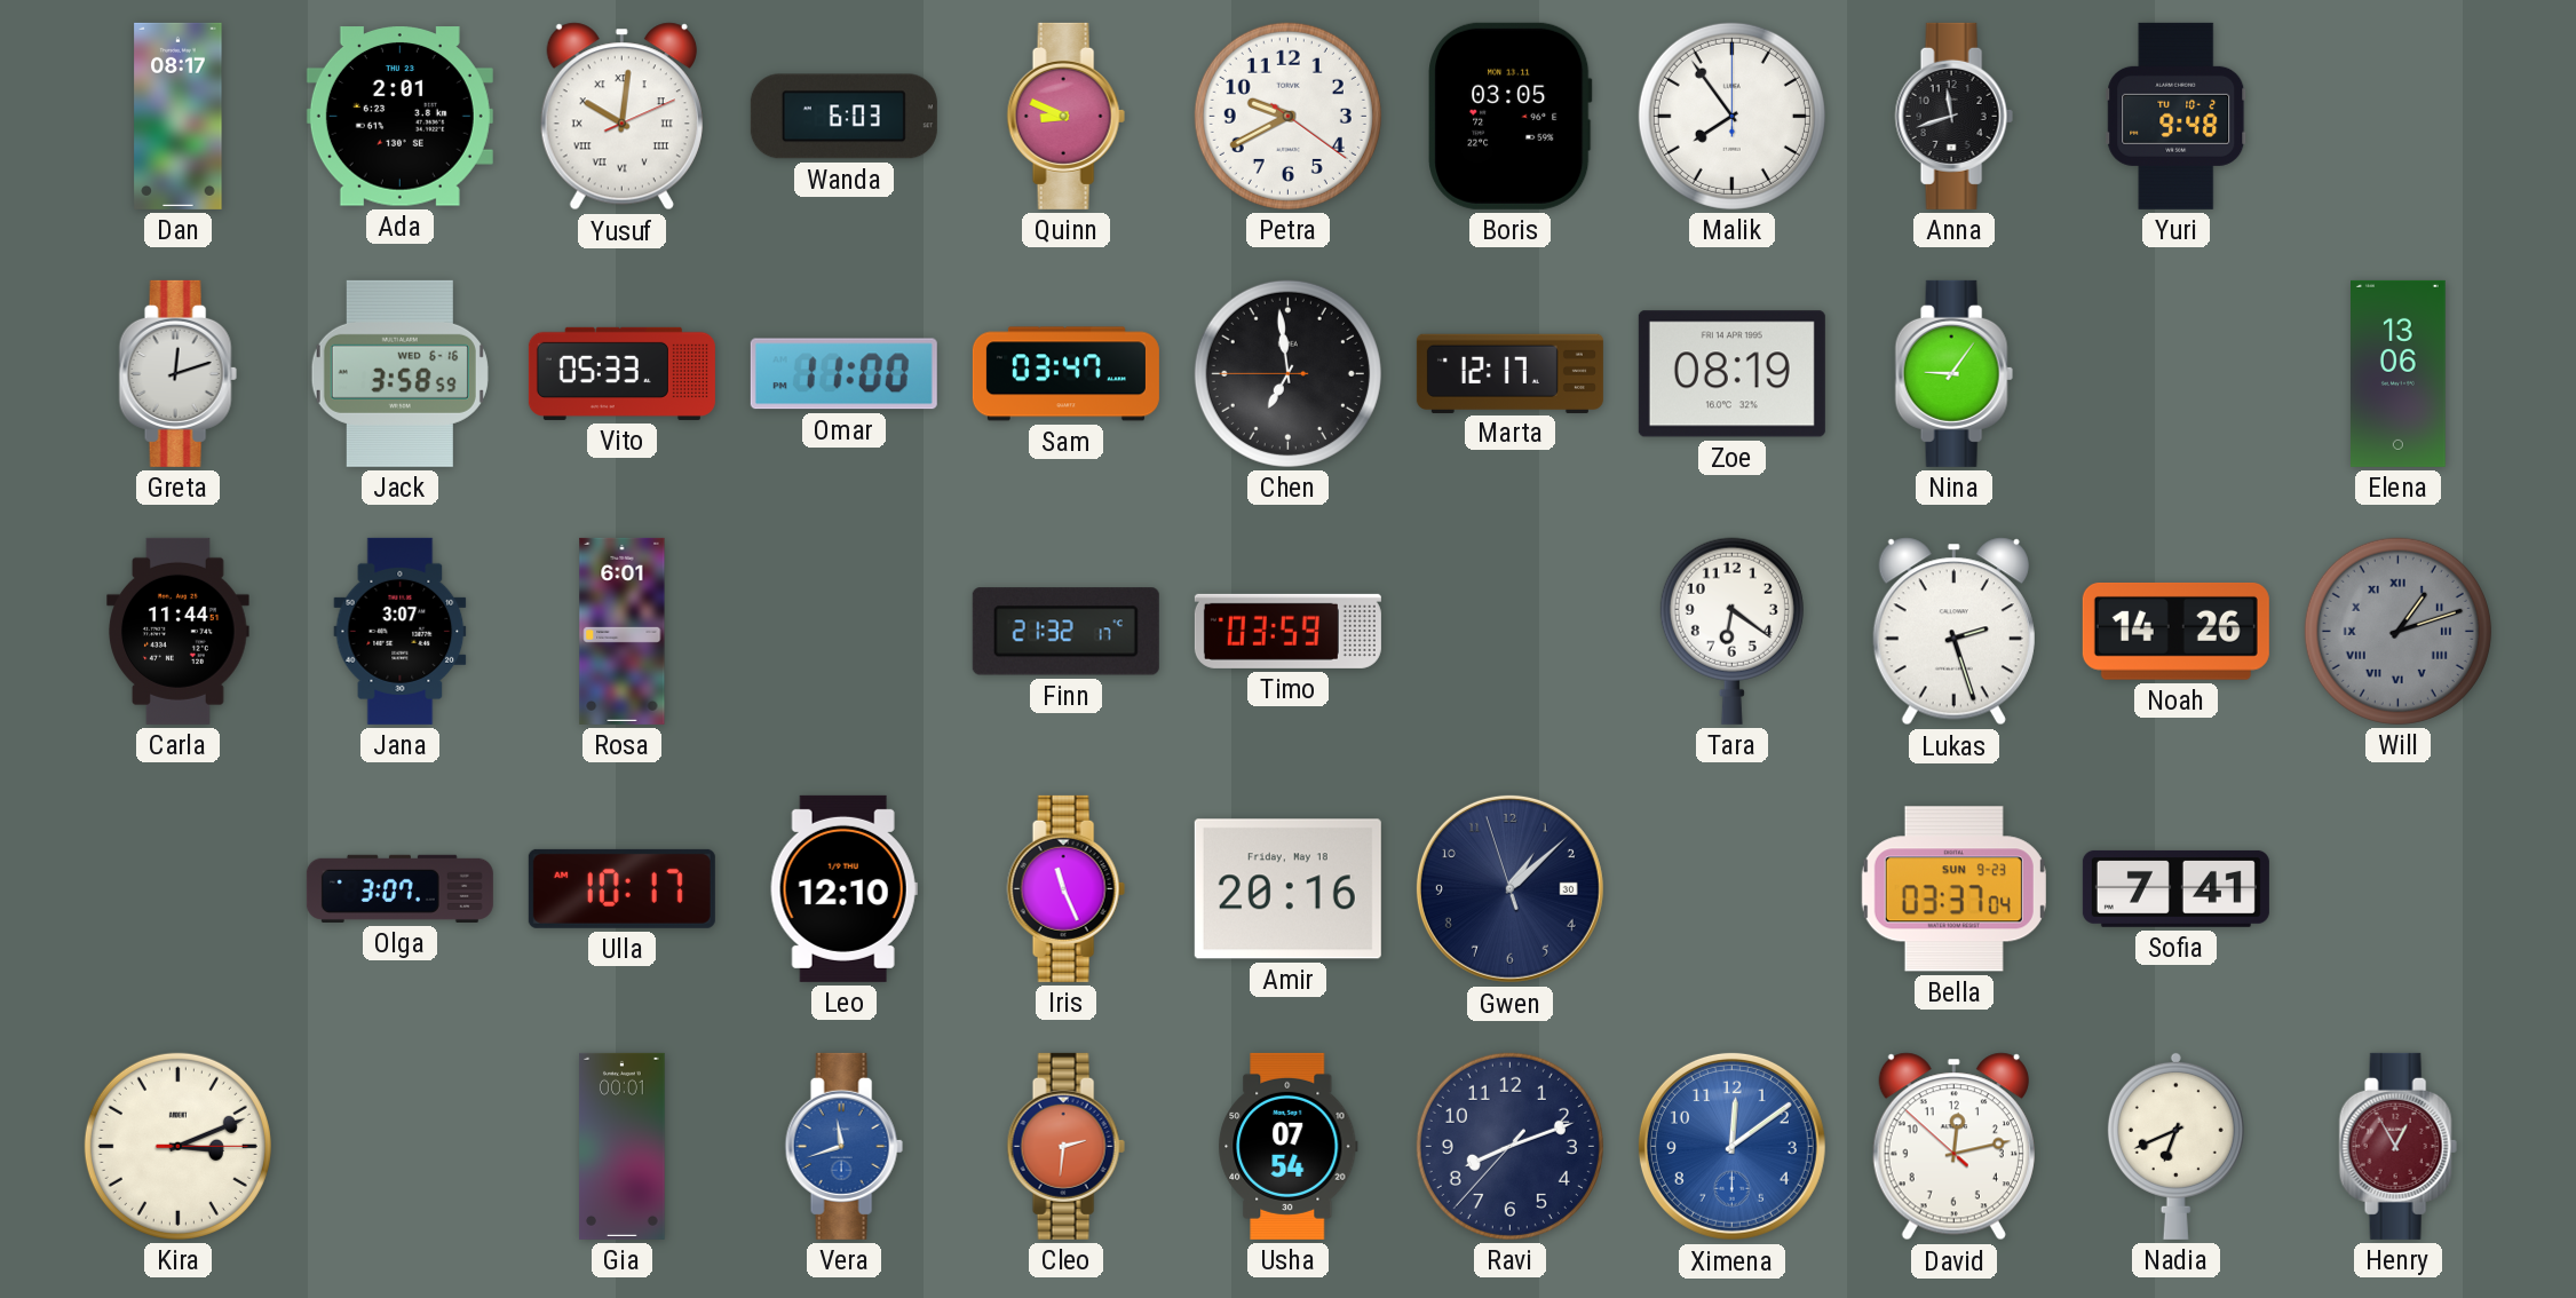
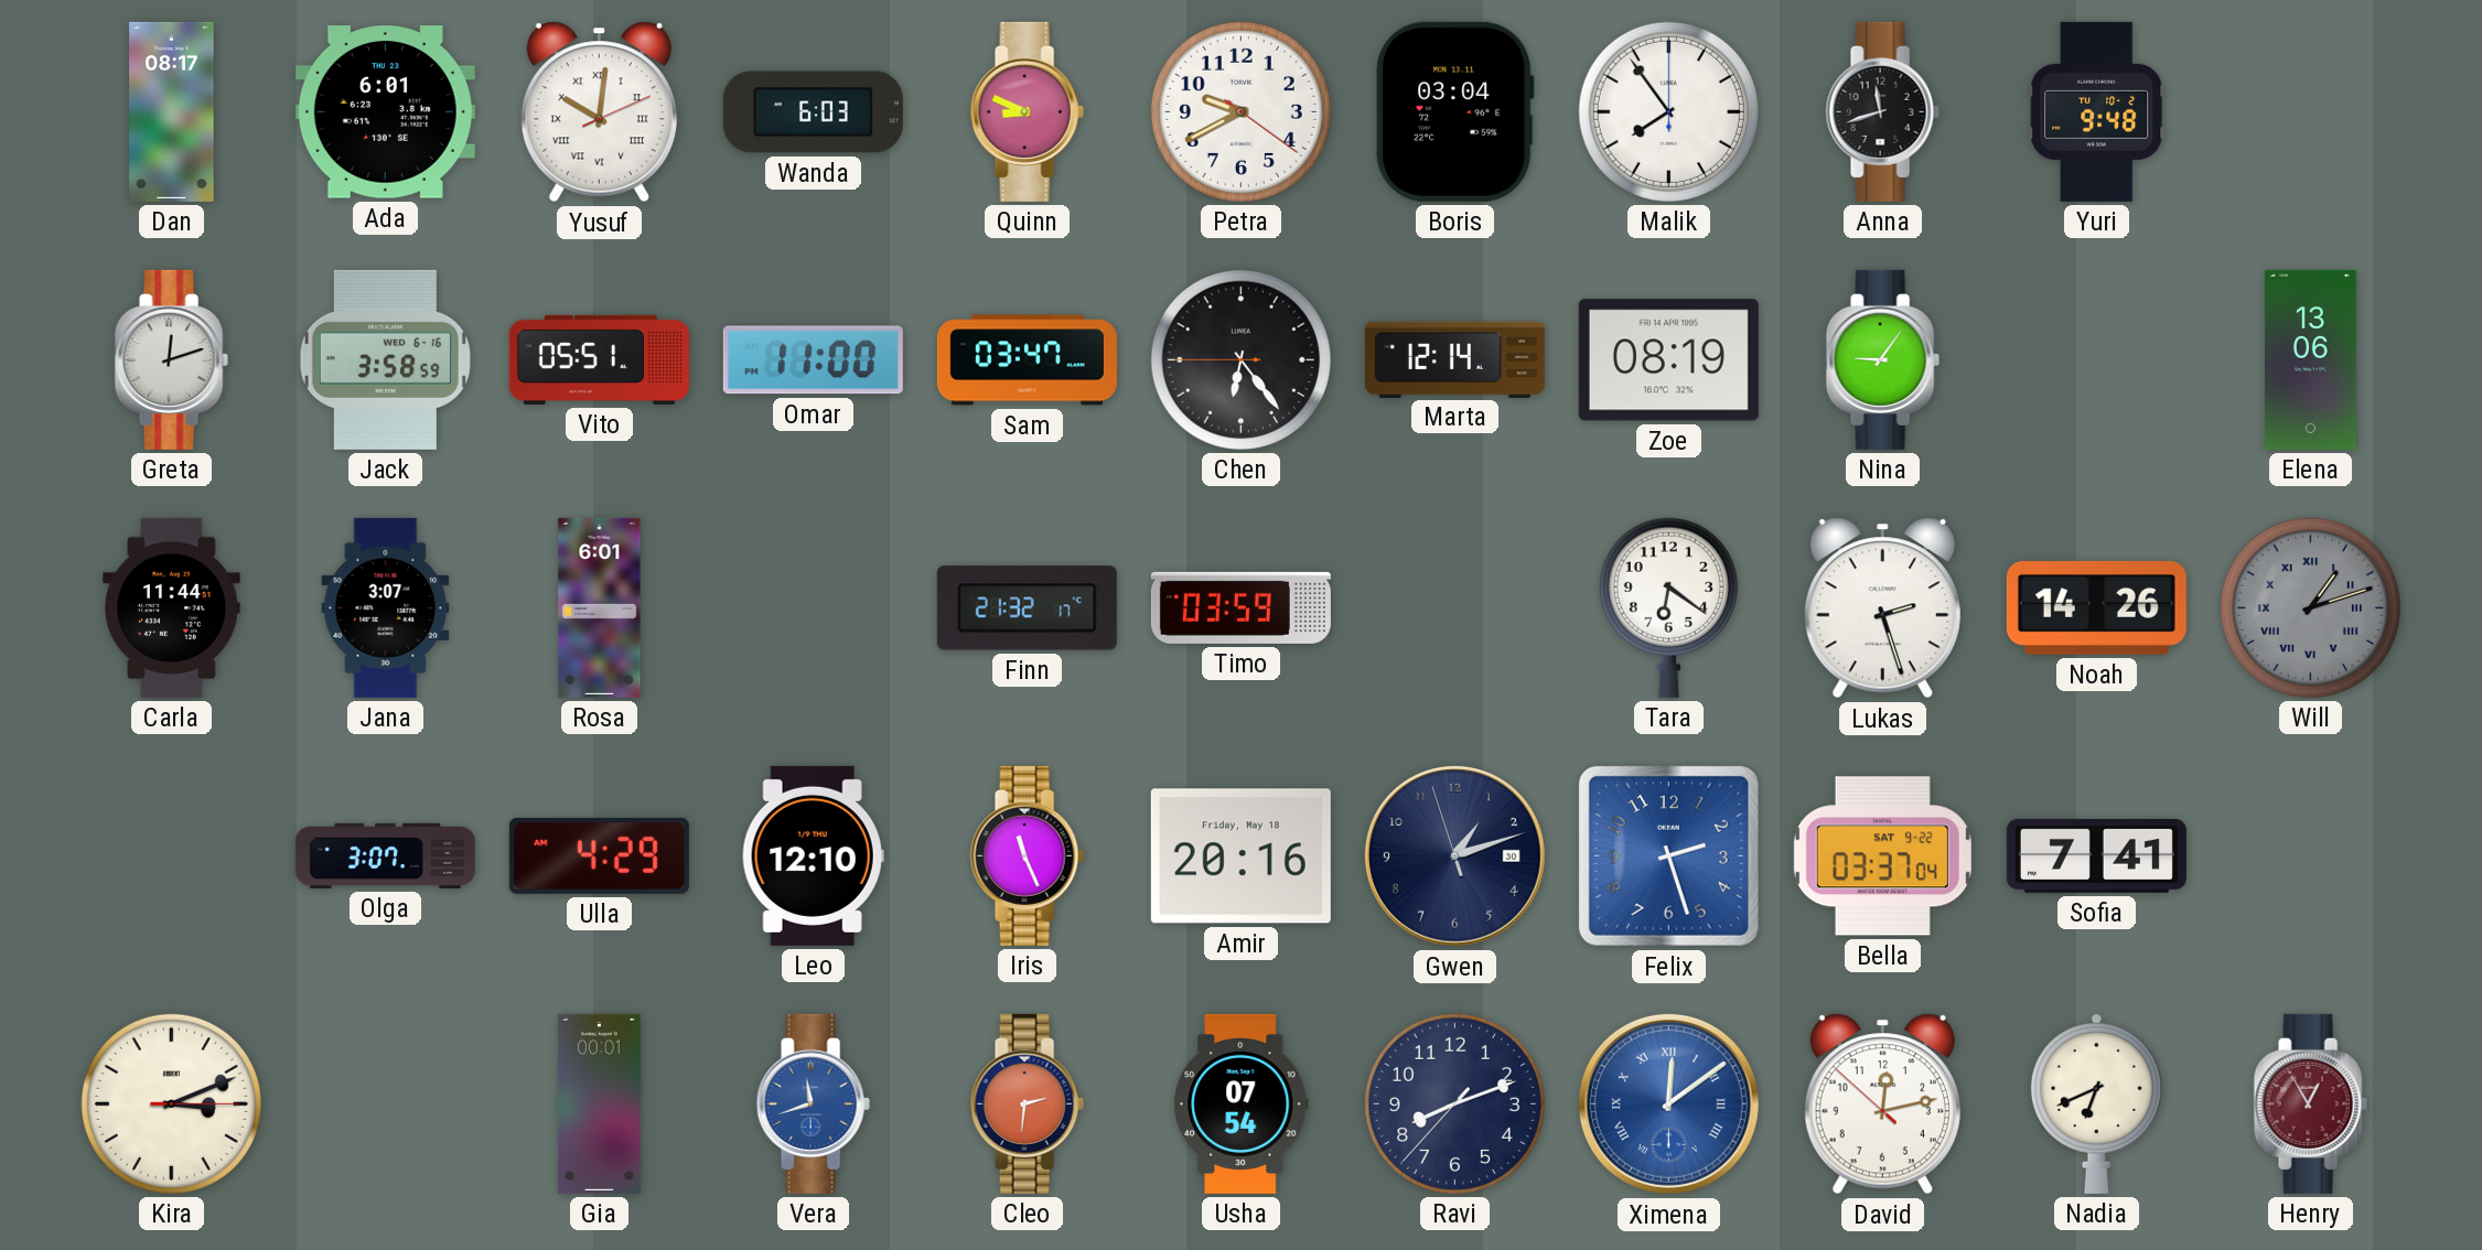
Ada: 2:01 -> 6:01 (385, 112)
Boris: 03:05 -> 03:04 (1455, 111)
Vito: 05:33 -> 05:51 (599, 359)
Chen: 6:58 -> 6:23 (1240, 359)
Marta: 12:17 -> 12:14 (1454, 359)
Ulla: 10:17 -> 4:29 (599, 855)
Gwen: 1:07 -> 1:11 (1454, 855)
Felix: none -> 2:27 (1668, 855)
Bella date: SUN 9-23 -> SAT 9-22 (1882, 856)
Ximena numerals: Arabic -> Roman (1668, 1103)
